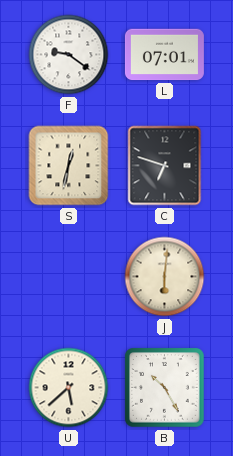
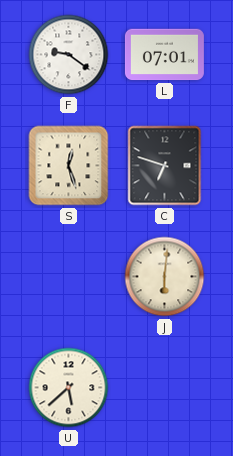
S: 12:32 -> 12:27 (69, 166)
B: 10:25 -> none (165, 388)
